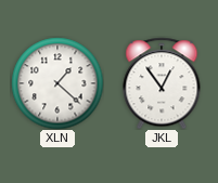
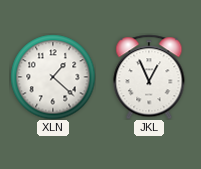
JKL: 12:54 -> 12:56 (149, 77)
